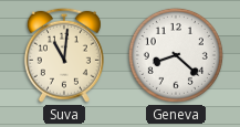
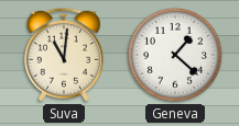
Geneva: 8:22 -> 1:22 (175, 55)
